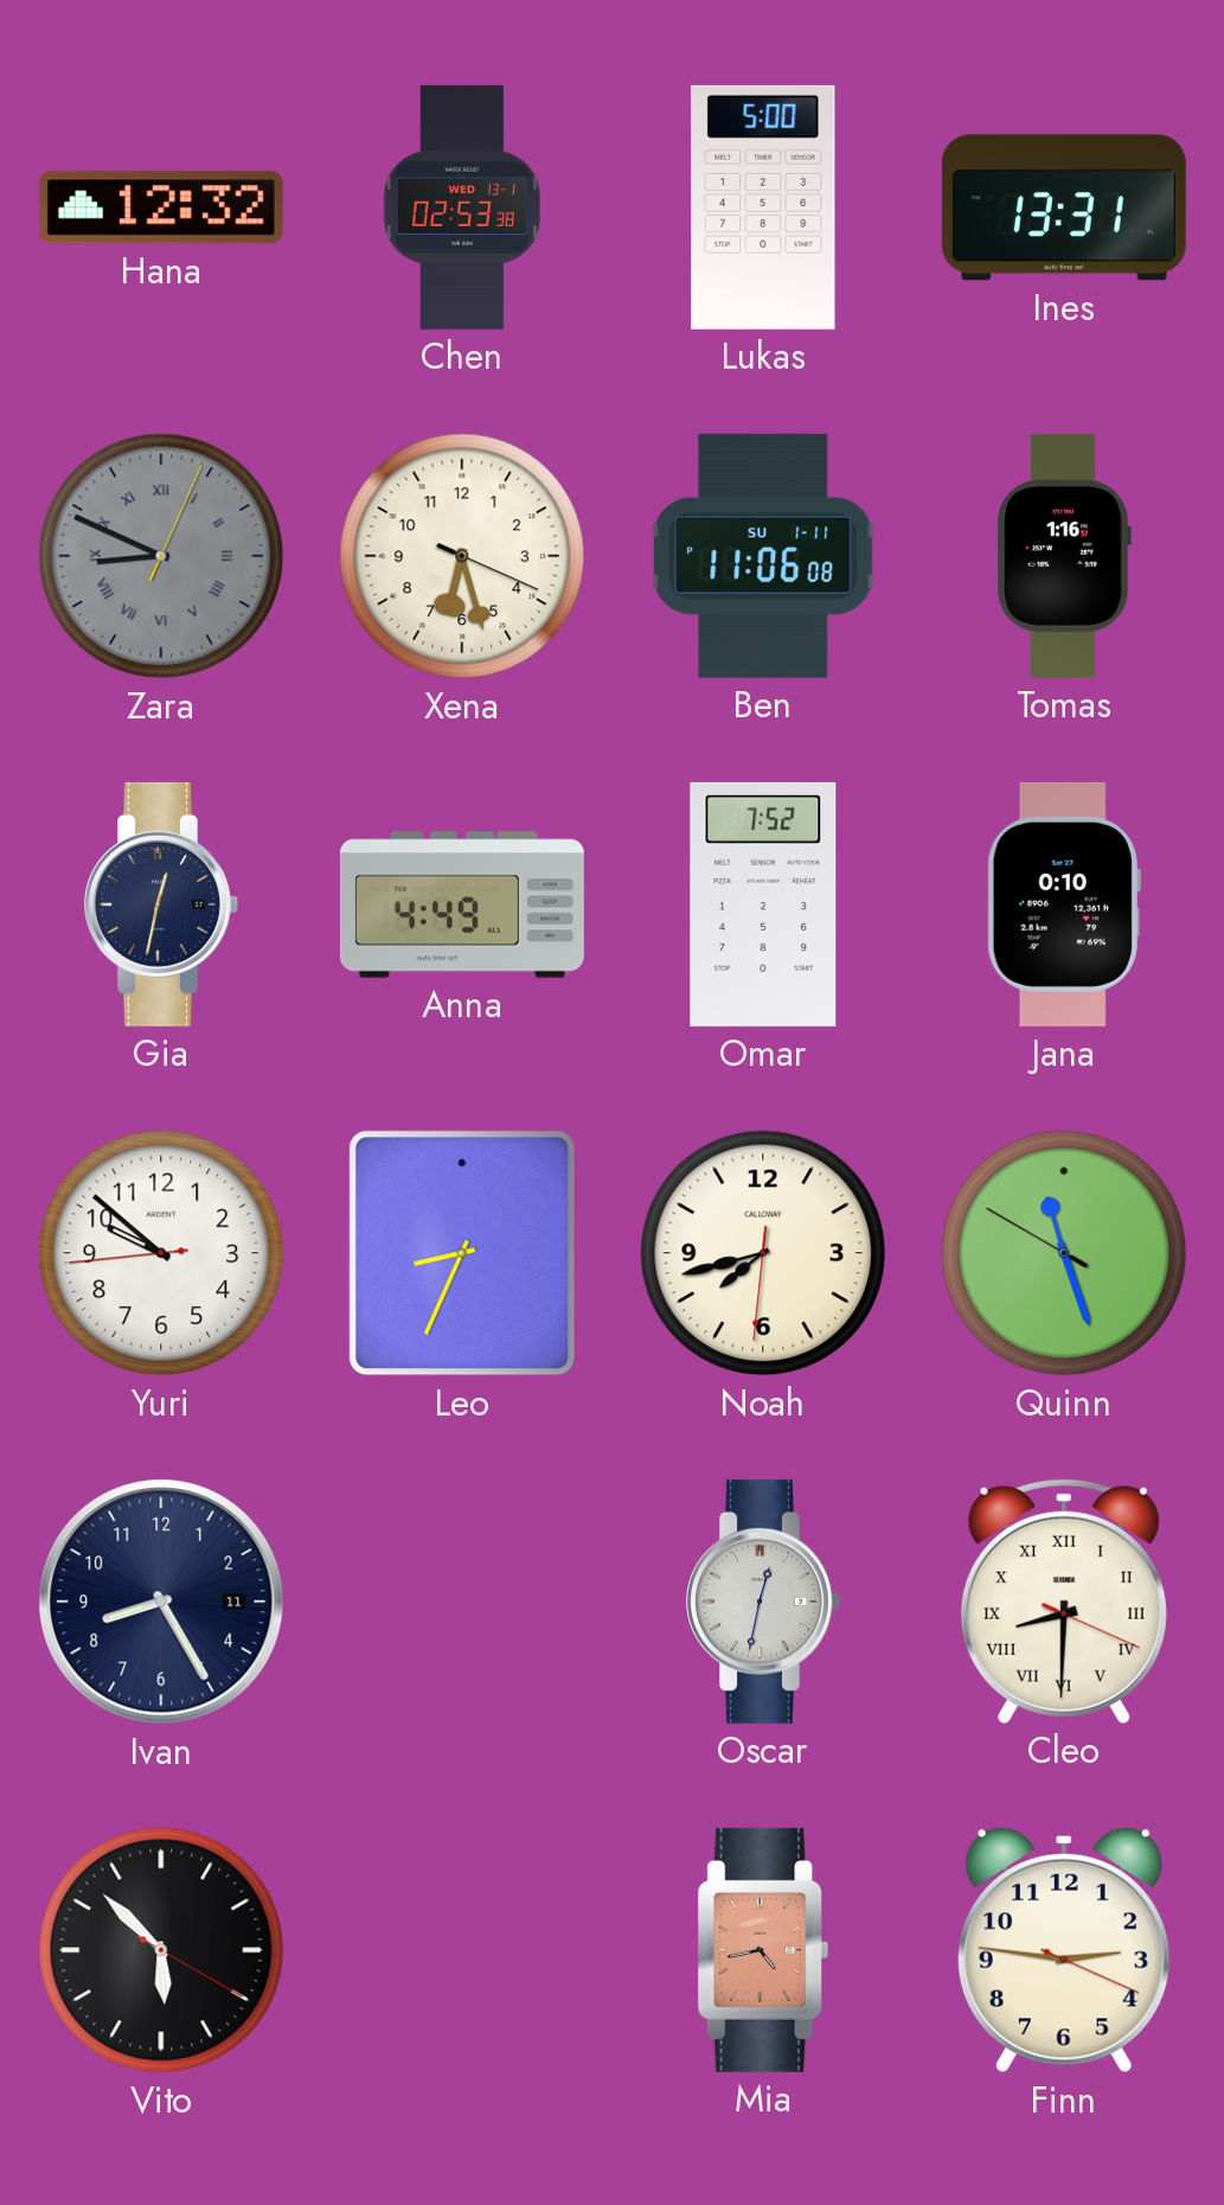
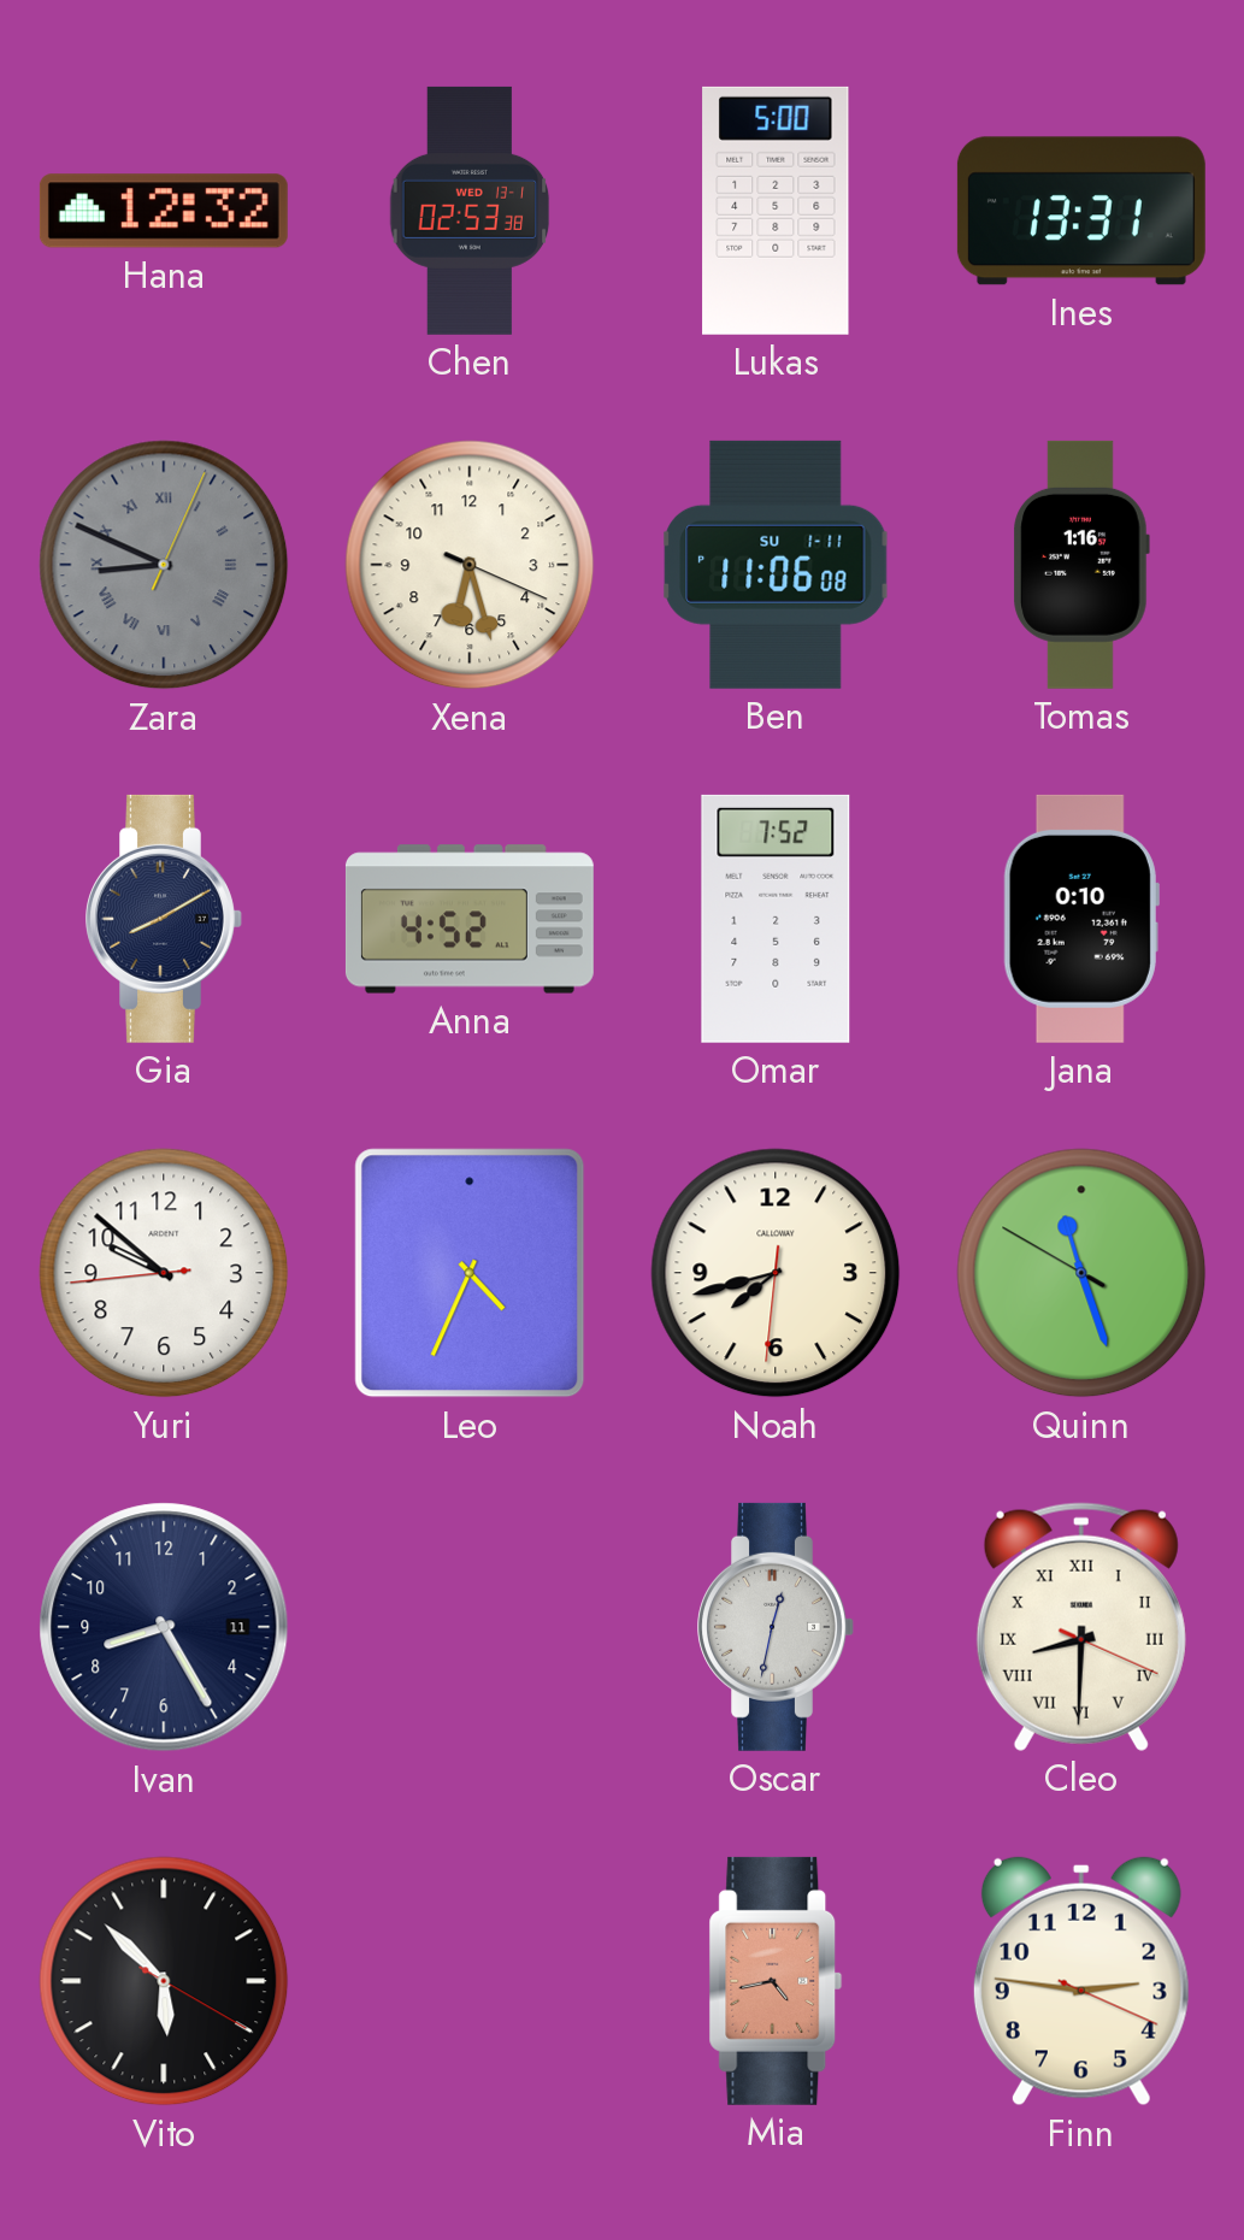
Gia: 12:32 -> 8:10 (164, 919)
Anna: 4:49 -> 4:52 (470, 919)
Leo: 8:34 -> 4:34 (470, 1273)
